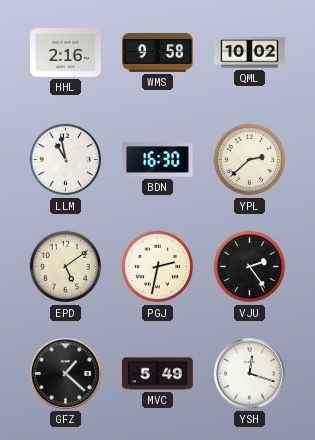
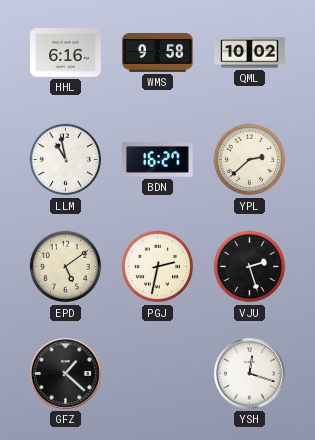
HHL: 2:16 -> 6:16 (66, 53)
BDN: 16:30 -> 16:27 (158, 160)
VJU: 2:24 -> 2:27 (250, 267)
MVC: 5:49 -> none (158, 374)
